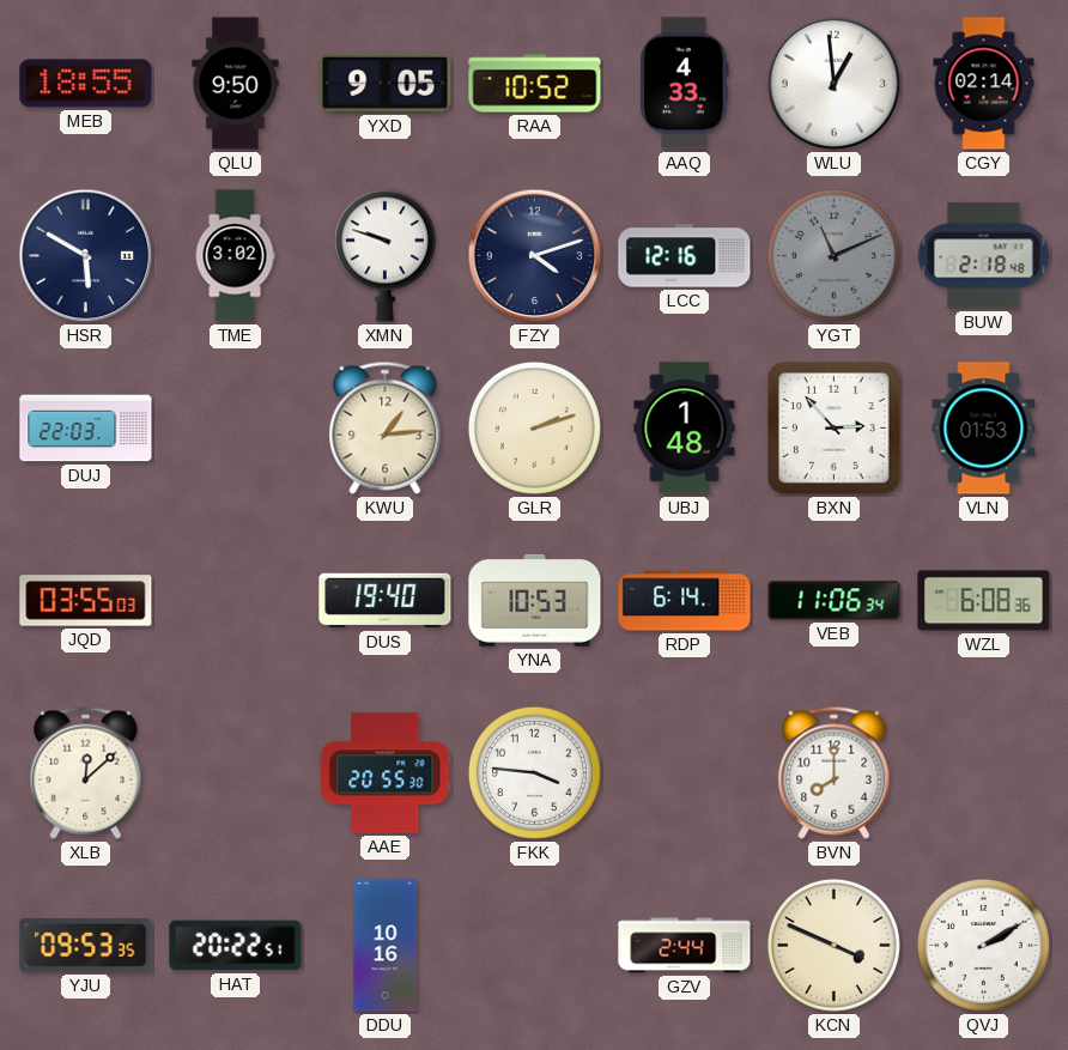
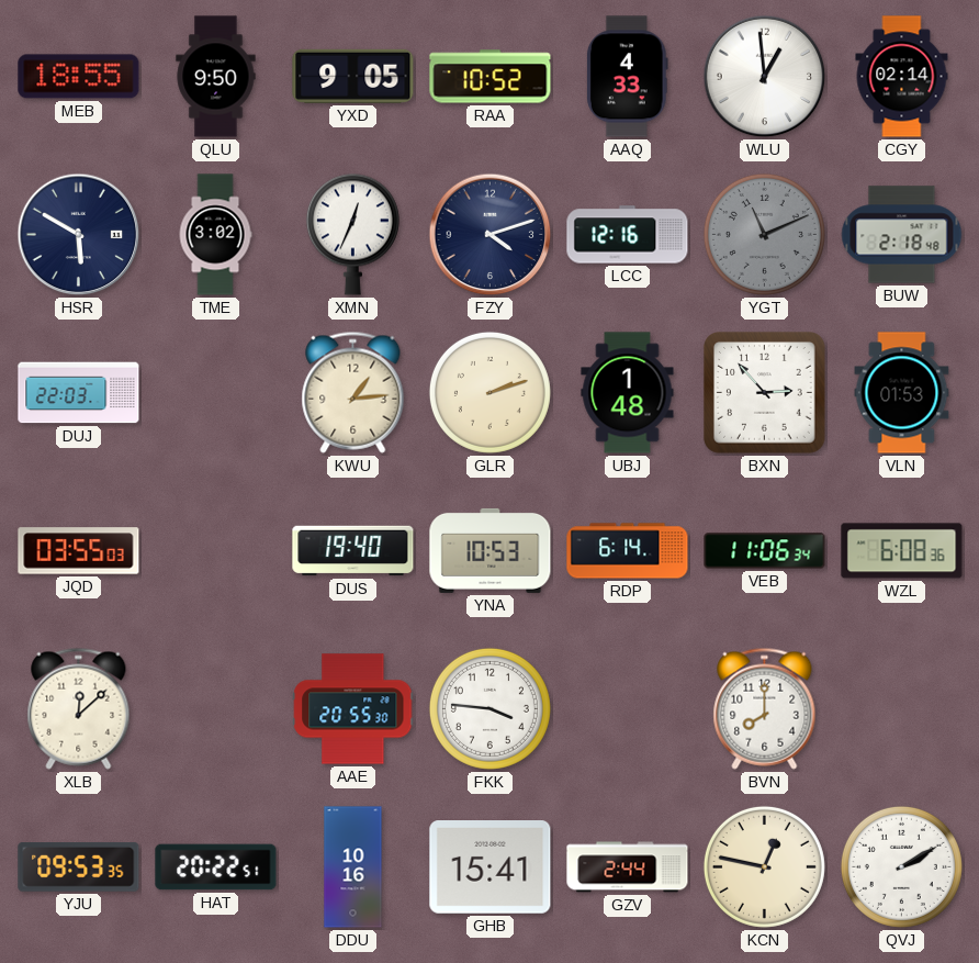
XMN: 9:48 -> 12:34 (352, 234)
GHB: none -> 15:41 (491, 867)
KCN: 3:49 -> 12:47 (764, 866)
